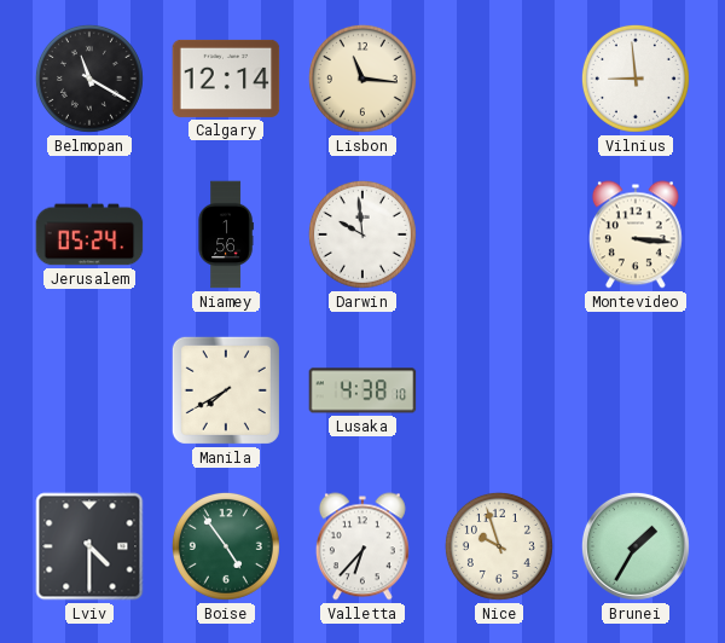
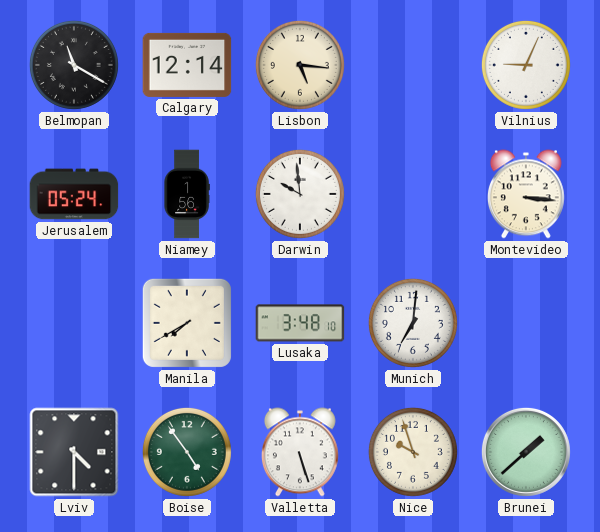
Lisbon: 11:16 -> 5:16 (300, 65)
Vilnius: 8:59 -> 9:04 (526, 65)
Lusaka: 4:38 -> 3:48 (300, 323)
Munich: none -> 7:01 (413, 323)
Valletta: 6:37 -> 5:27 (300, 452)
Brunei: 1:35 -> 1:38 (526, 452)
